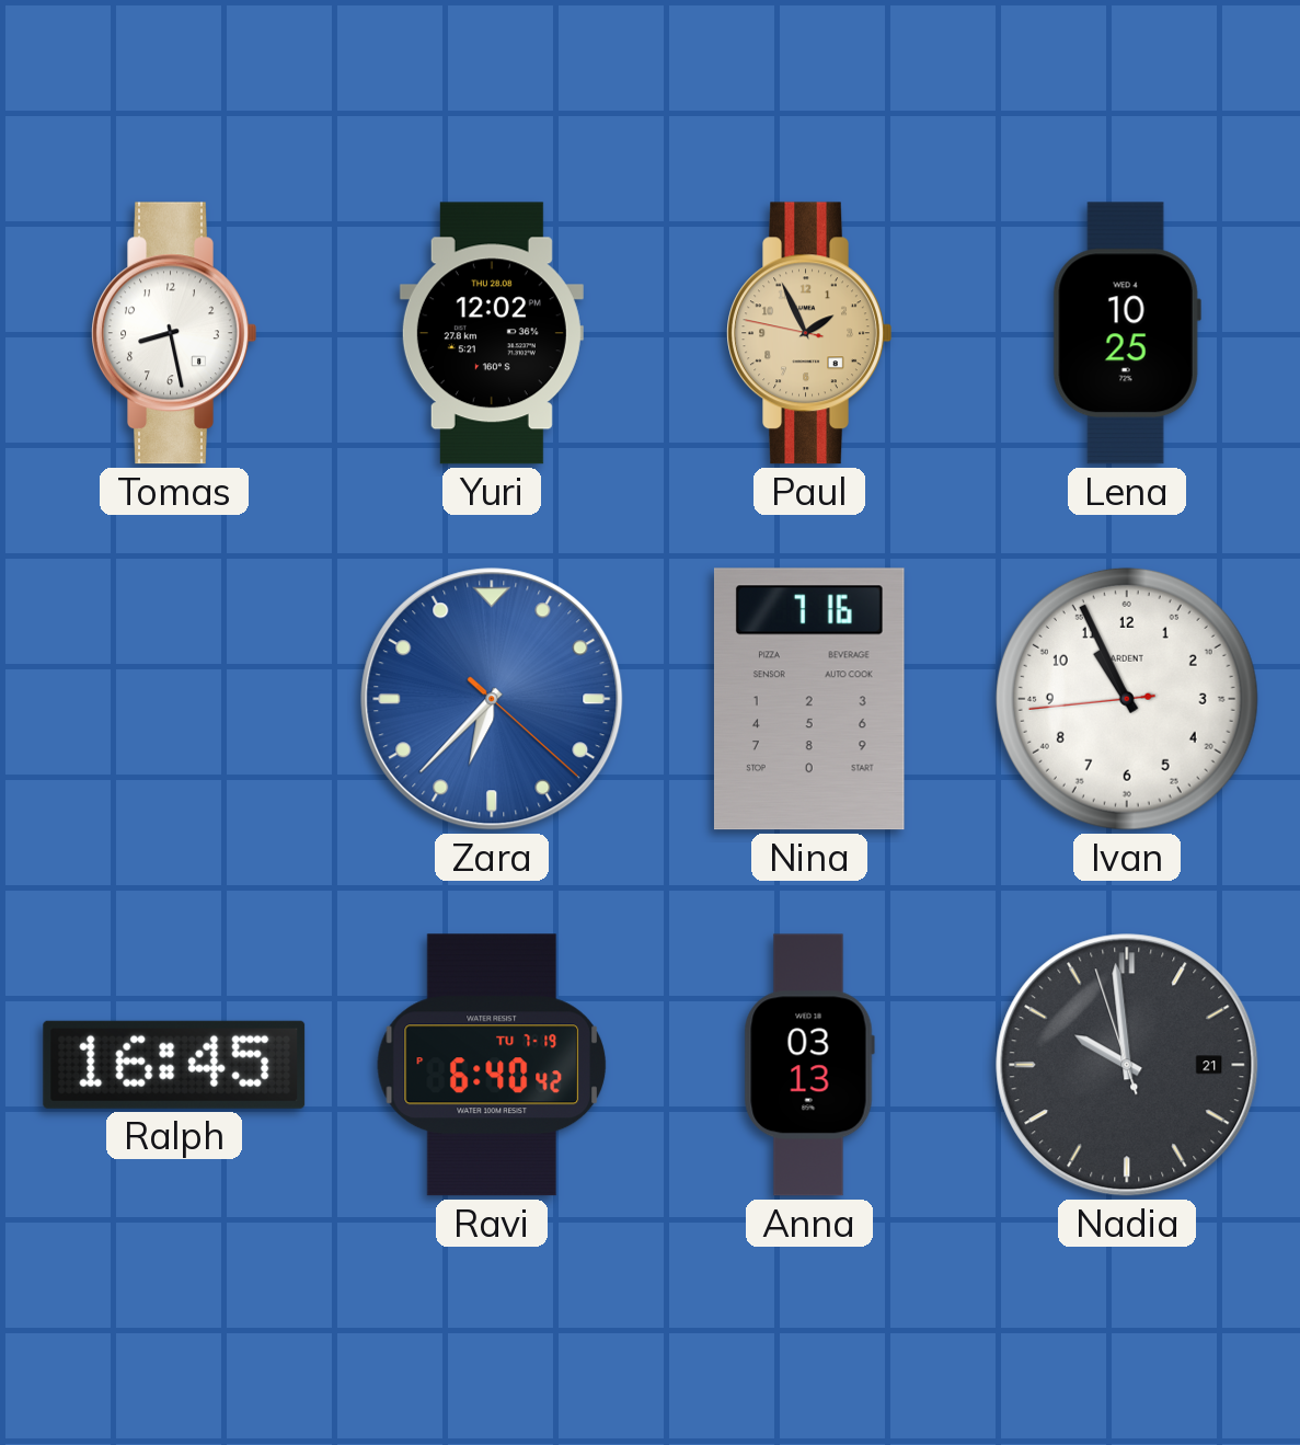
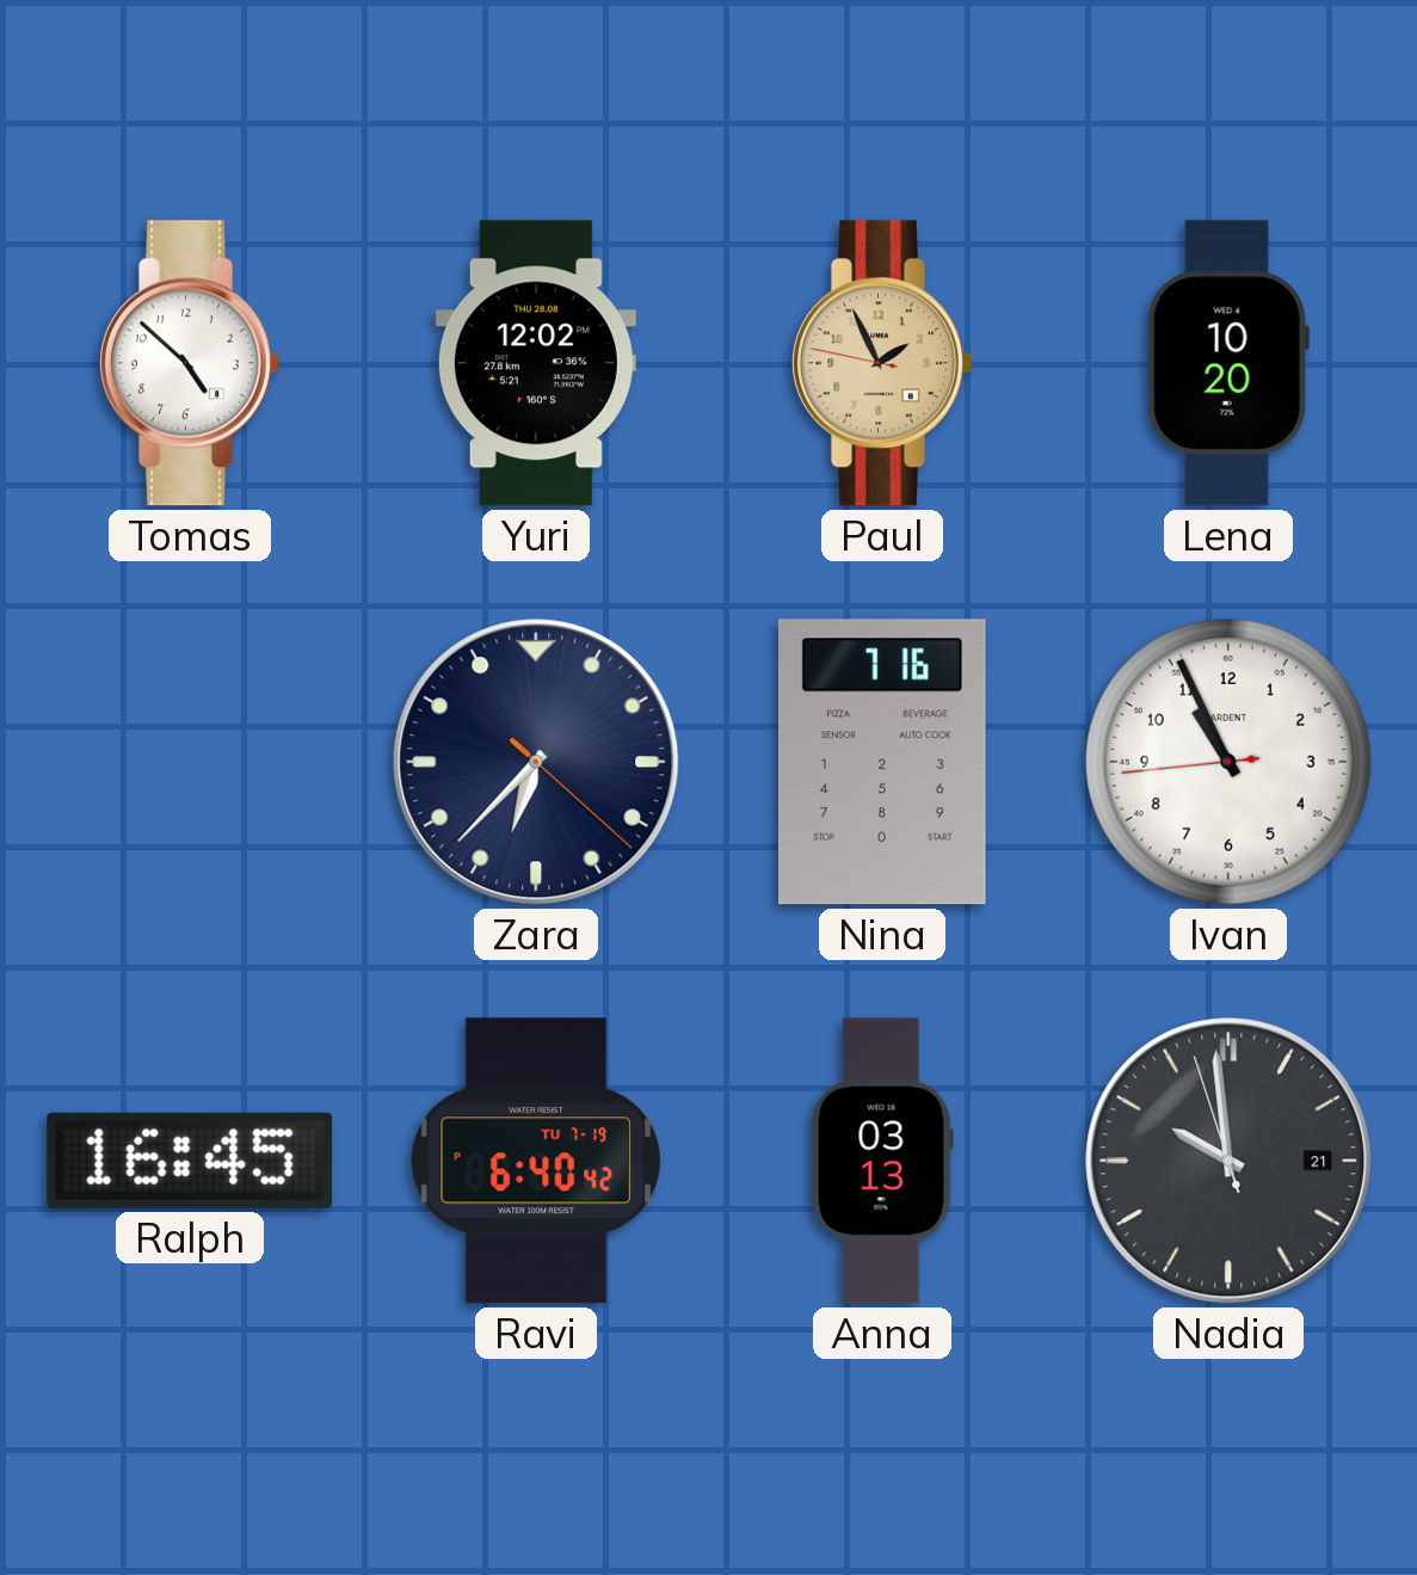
Tomas: 8:28 -> 4:52 (190, 363)
Lena: 10:25 -> 10:20 (1228, 363)
Zara dial: blue -> navy (536, 762)
